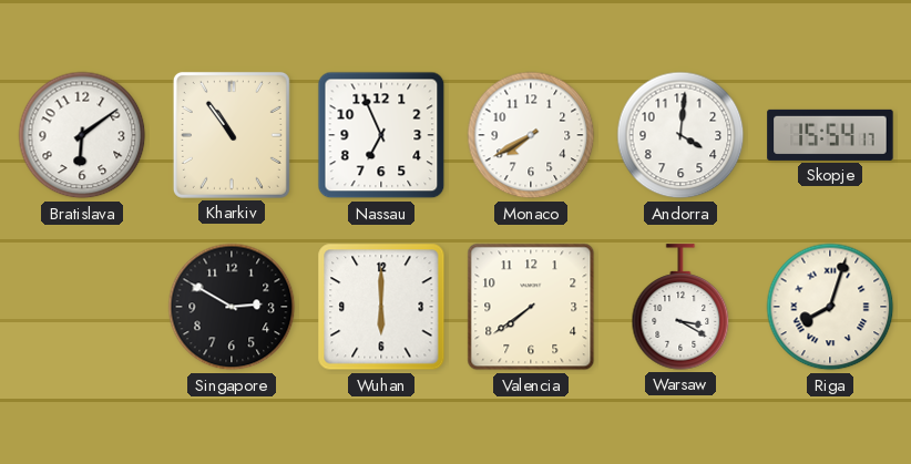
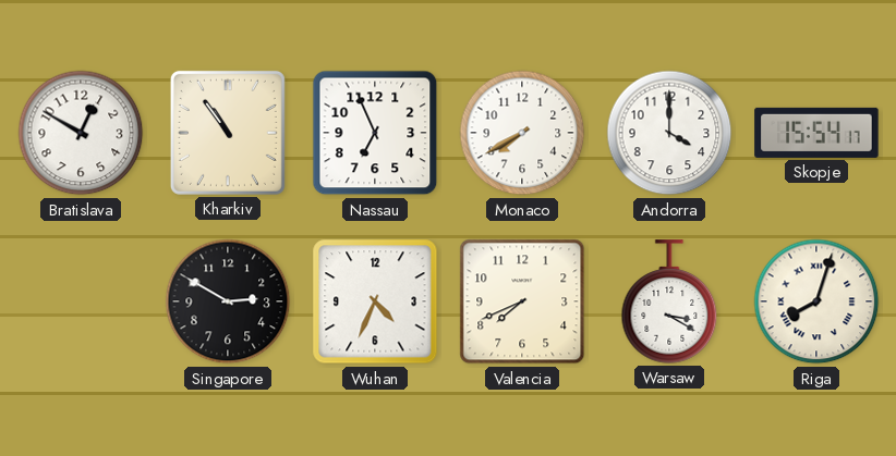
Bratislava: 6:09 -> 12:50 (81, 133)
Andorra: 4:01 -> 4:00 (669, 133)
Wuhan: 6:00 -> 4:34 (375, 301)
Valencia: 7:39 -> 7:41 (522, 301)
